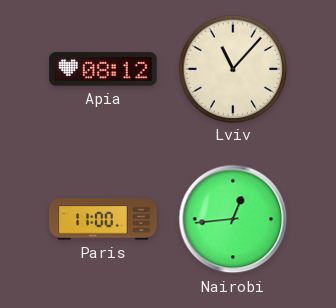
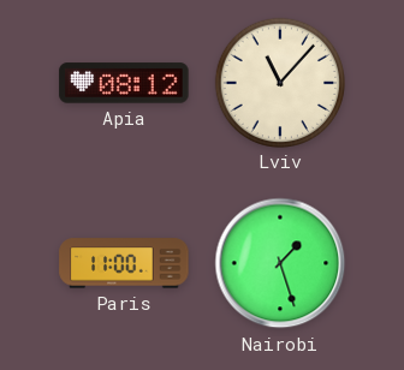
Nairobi: 12:44 -> 1:27 (280, 263)
